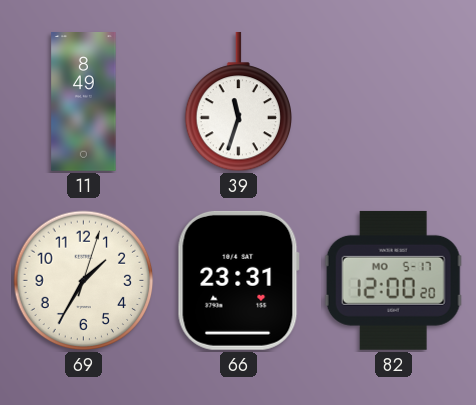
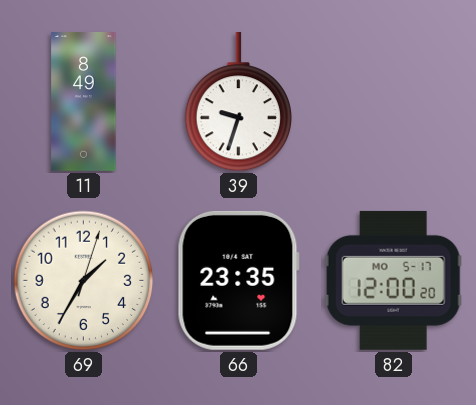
39: 11:33 -> 9:33 (239, 102)
66: 23:31 -> 23:35 (238, 280)
